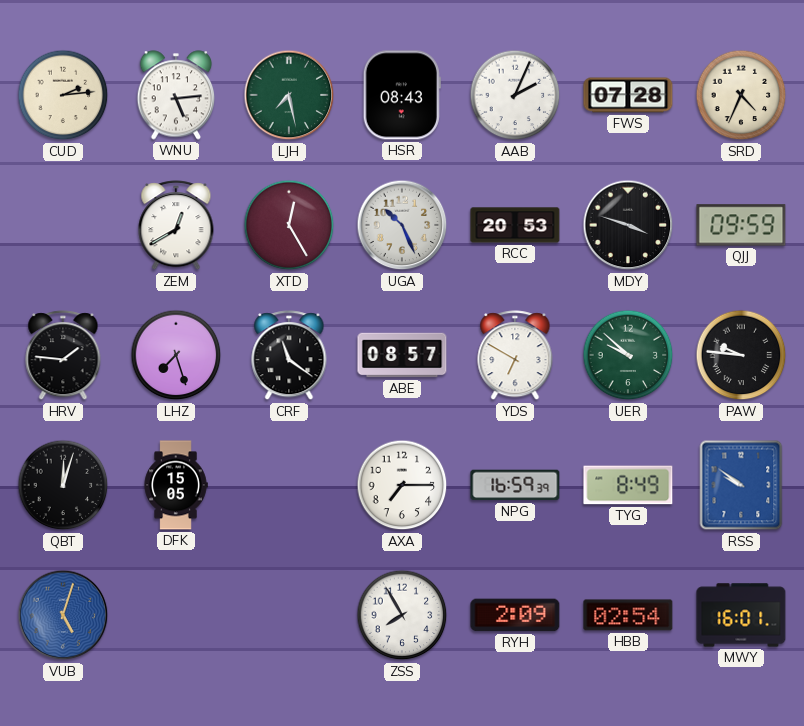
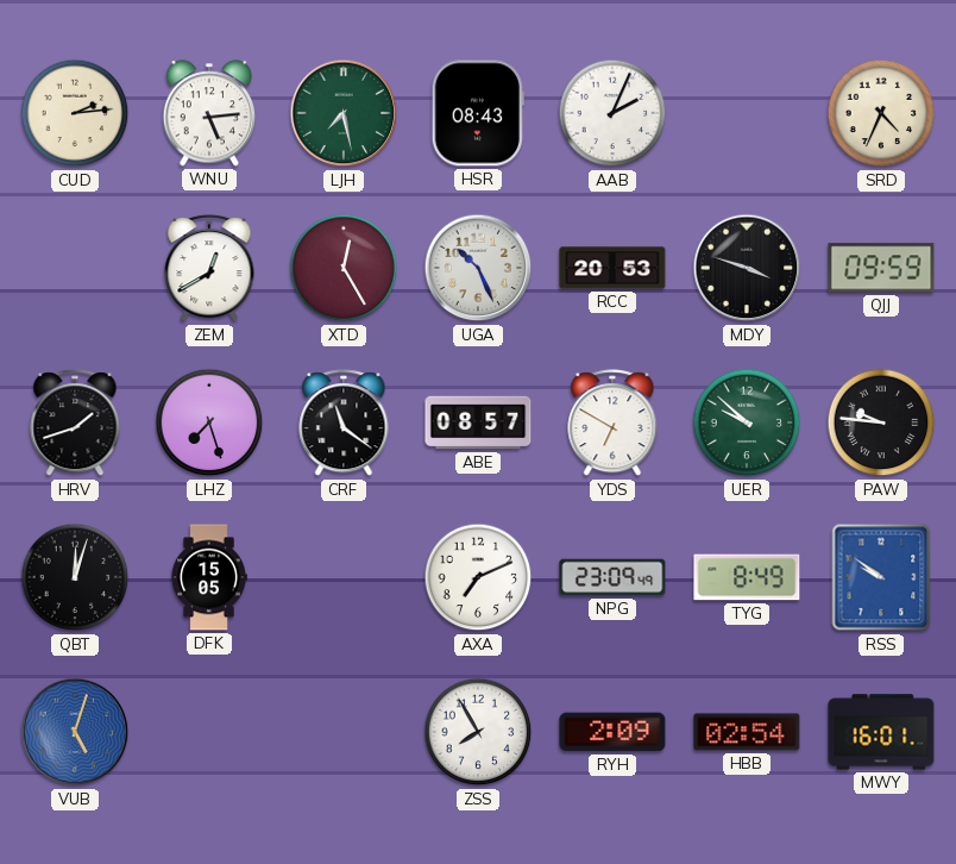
FWS: 07:28 -> none (628, 95)
HRV: 1:46 -> 1:42 (75, 424)
AXA: 7:15 -> 7:11 (478, 577)
NPG: 16:59 -> 23:09 (612, 577)
